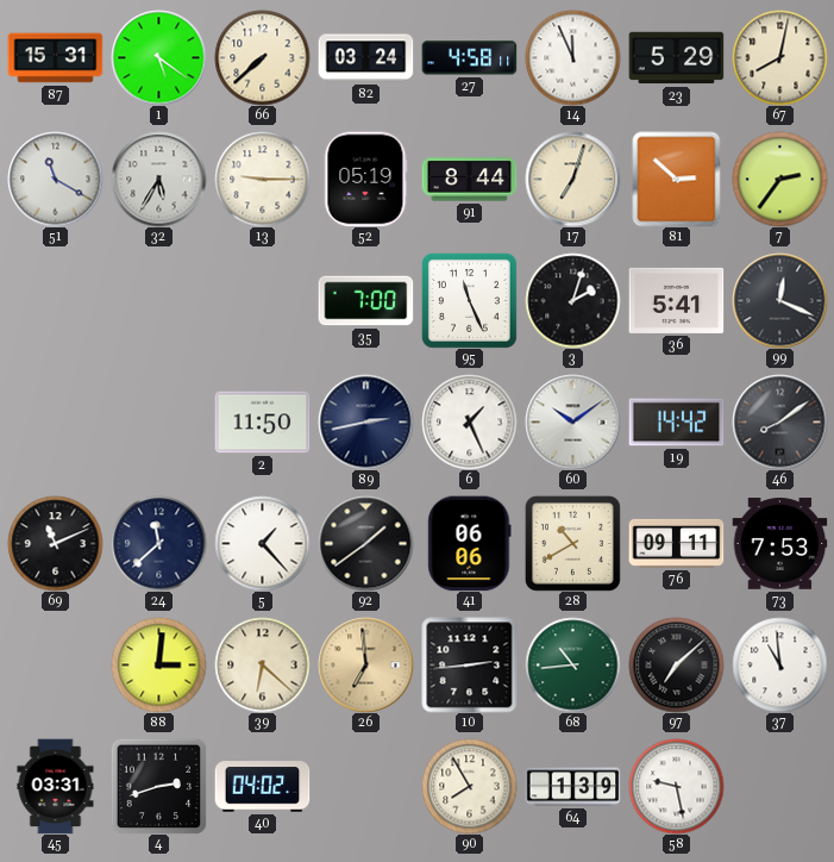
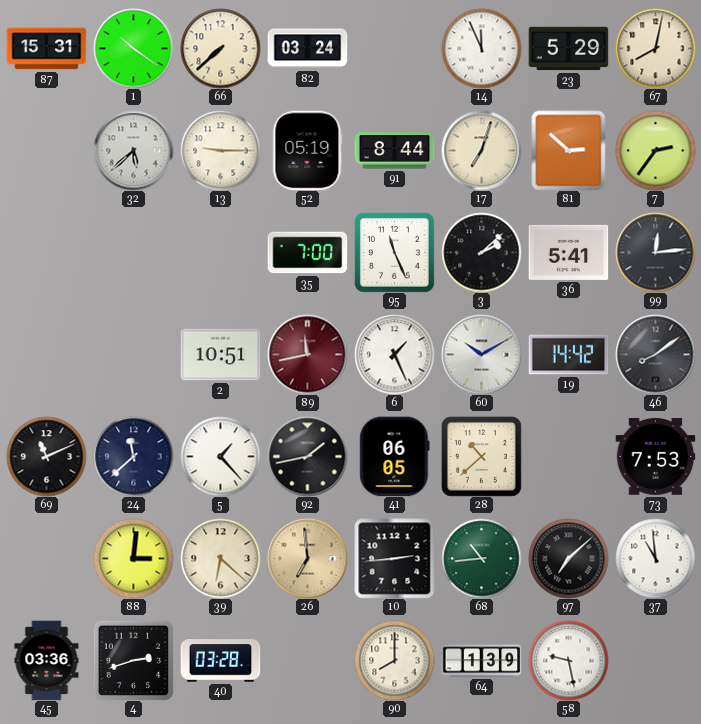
1: 5:21 -> 10:21 (133, 48)
27: 4:58 -> none (469, 58)
51: 11:20 -> none (55, 179)
32: 5:35 -> 5:38 (133, 150)
3: 2:03 -> 2:08 (481, 252)
99: 12:19 -> 12:14 (655, 252)
2: 11:50 -> 10:51 (220, 355)
89: 2:43 -> 11:43 (307, 354)
89 dial: navy -> burgundy (307, 354)
60: 10:09 -> 10:10 (481, 354)
92: 1:39 -> 1:43 (307, 456)
41: 06:06 -> 06:05 (395, 456)
28: 10:40 -> 10:38 (481, 456)
76: 09:11 -> none (676, 543)
45: 03:31 -> 03:36 (47, 660)
40: 04:02 -> 03:28 (220, 661)
90: 7:55 -> 8:00 (394, 660)
